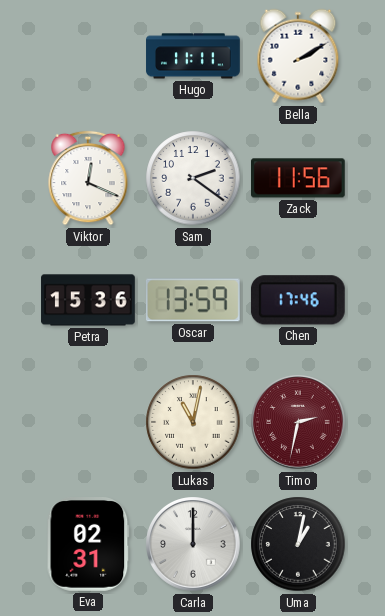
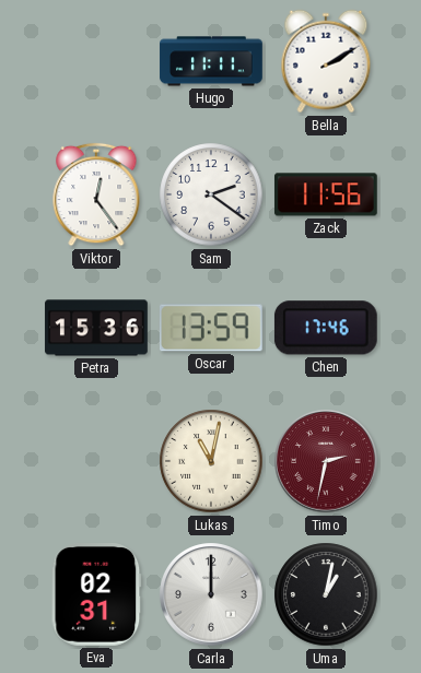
Viktor: 12:19 -> 12:24 (96, 194)
